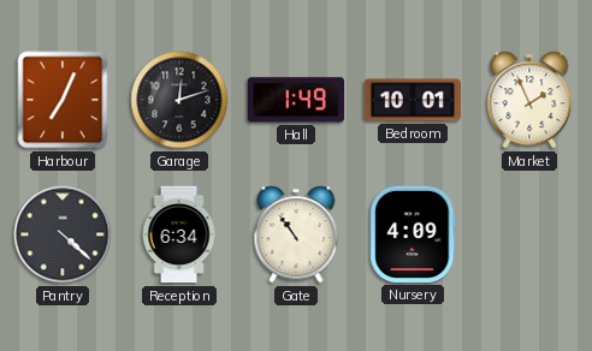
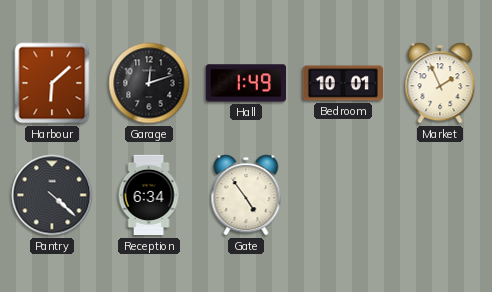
Harbour: 7:04 -> 6:08 (52, 83)
Gate: 10:54 -> 4:54 (246, 195)
Nursery: 4:09 -> none (413, 234)
